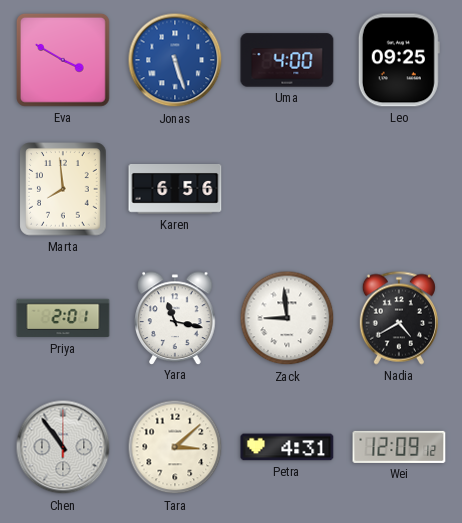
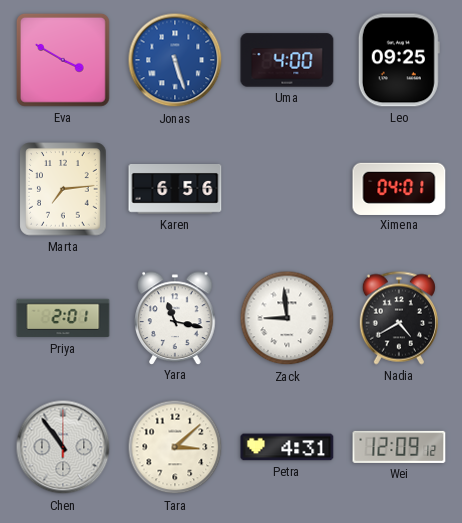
Marta: 7:59 -> 7:14 (63, 189)
Ximena: none -> 04:01 (399, 188)
